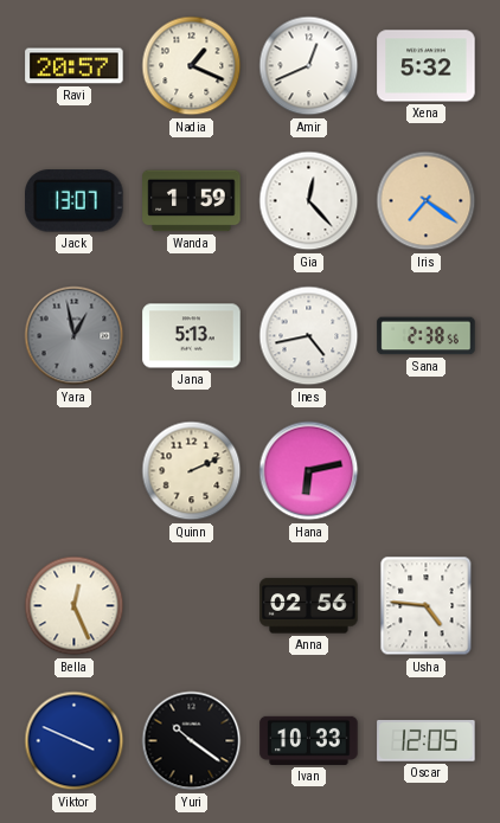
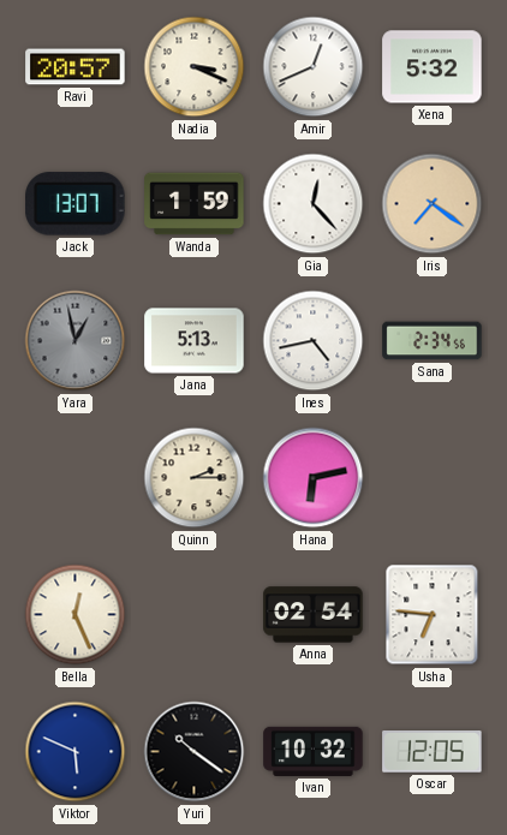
Nadia: 1:19 -> 3:19 (195, 67)
Sana: 2:38 -> 2:34 (433, 341)
Quinn: 2:11 -> 2:15 (195, 478)
Anna: 02:56 -> 02:54 (314, 615)
Usha: 4:46 -> 6:46 (433, 615)
Viktor: 3:49 -> 5:49 (76, 752)
Ivan: 10:33 -> 10:32 (314, 751)
